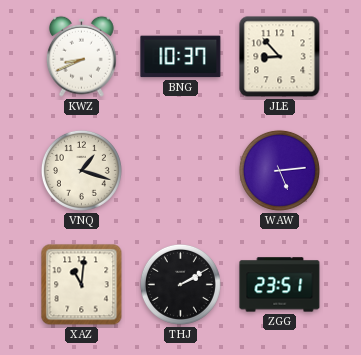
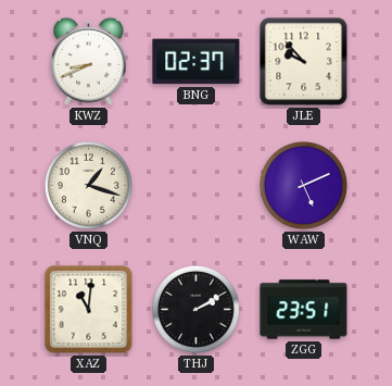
BNG: 10:37 -> 02:37 (197, 62)
JLE: 8:53 -> 9:53 (304, 62)
WAW: 5:14 -> 5:11 (303, 185)
